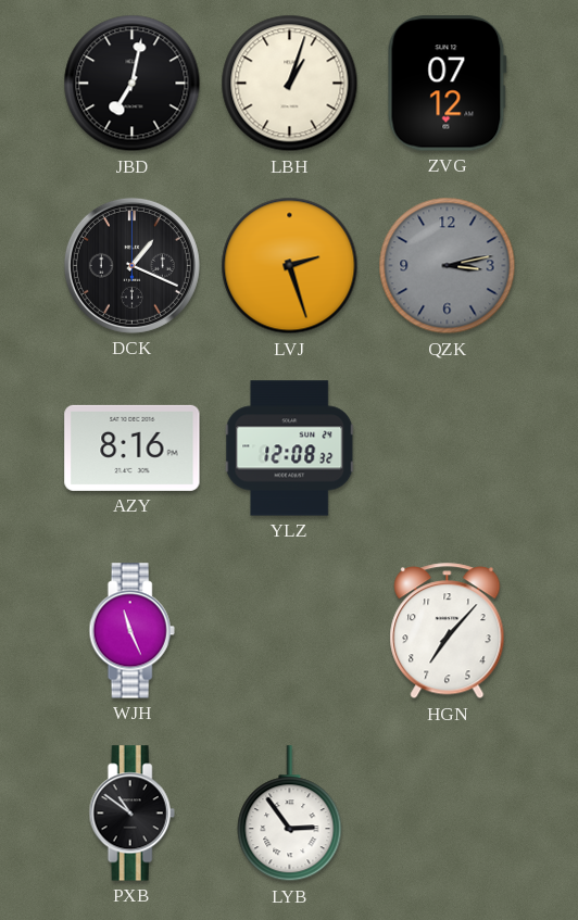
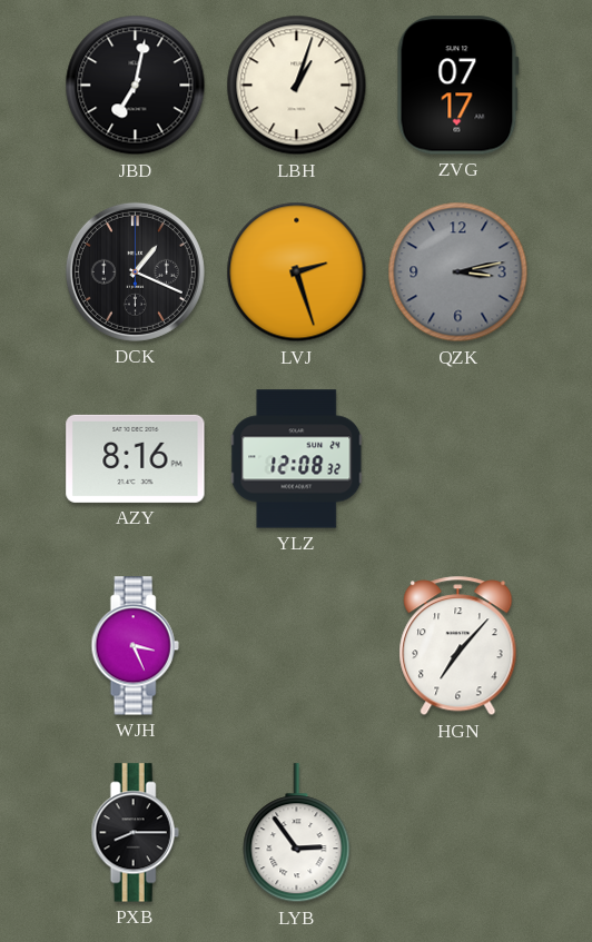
ZVG: 07:12 -> 07:17 (457, 86)
WJH: 11:26 -> 3:26 (135, 646)
PXB: 10:51 -> 8:15 (135, 833)
